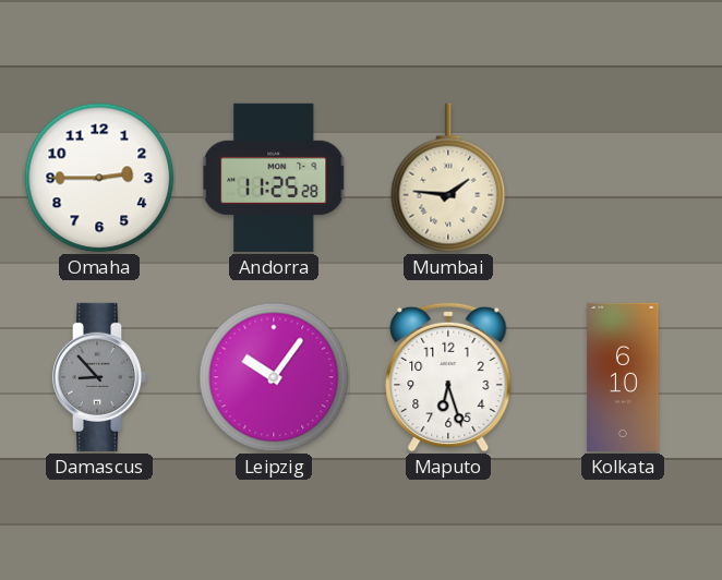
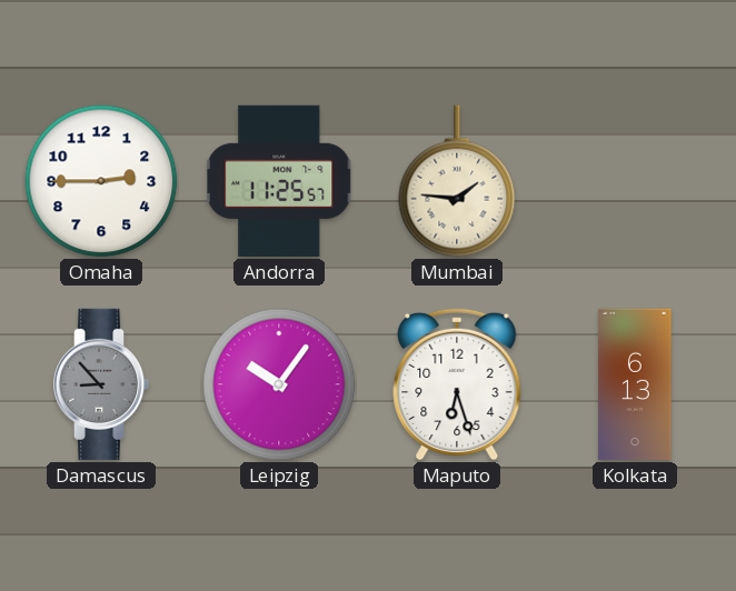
Andorra: 11:25:28 -> 11:25:57 (279, 181)
Kolkata: 6:10 -> 6:13 (635, 384)
